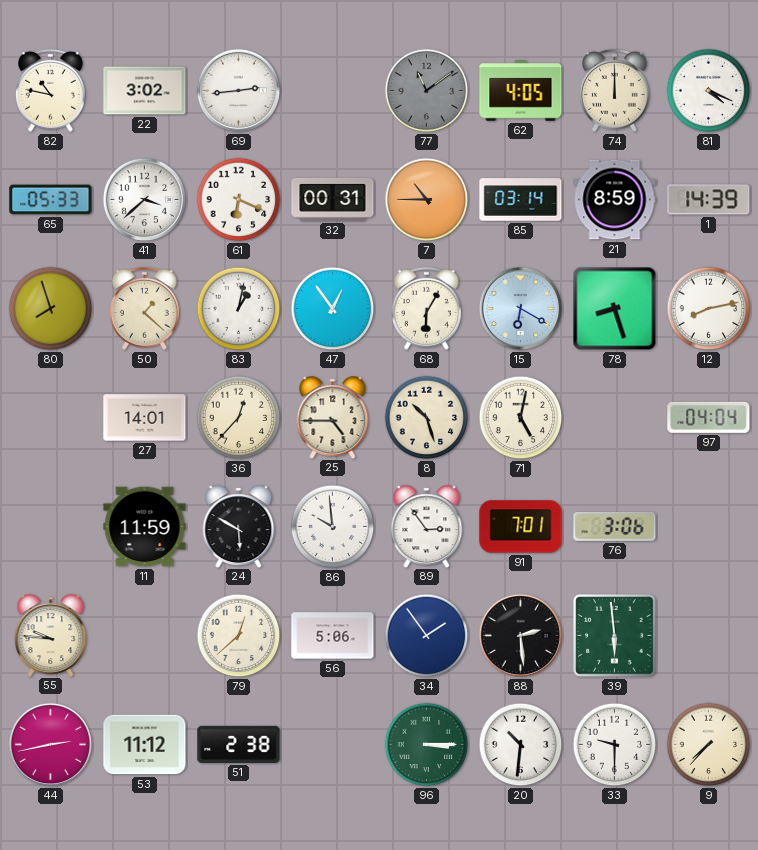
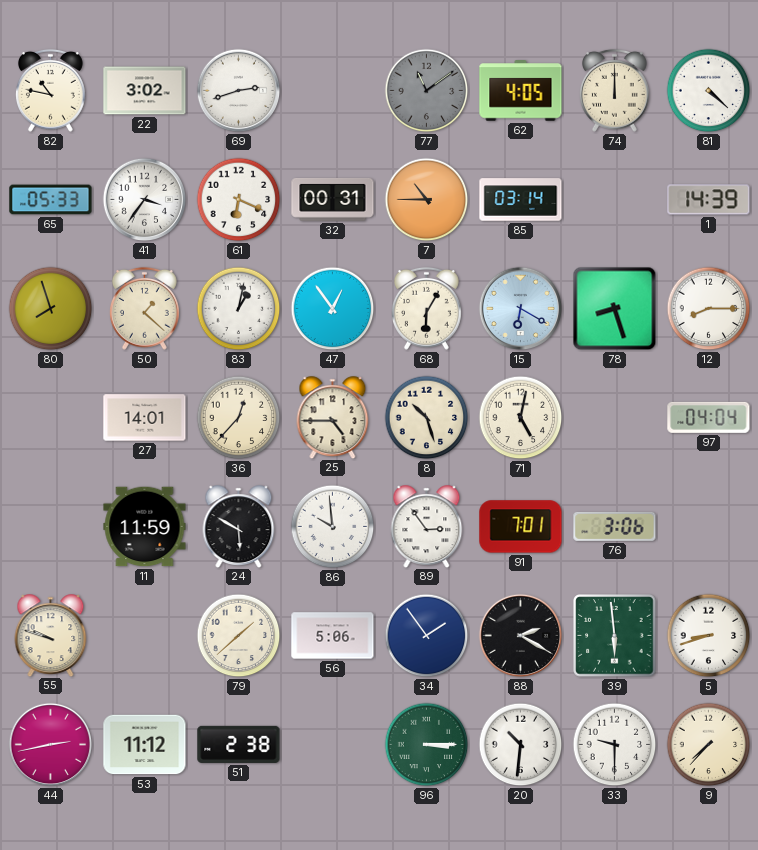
69: 2:44 -> 2:42 (239, 91)
81: 4:19 -> 4:22 (709, 91)
41: 3:38 -> 3:36 (145, 200)
21: 8:59 -> none (615, 200)
12: 8:13 -> 8:15 (709, 309)
55: 9:46 -> 9:48 (51, 635)
79: 12:38 -> 1:38 (239, 636)
88: 2:29 -> 2:20 (521, 636)
5: none -> 8:42 (709, 636)
